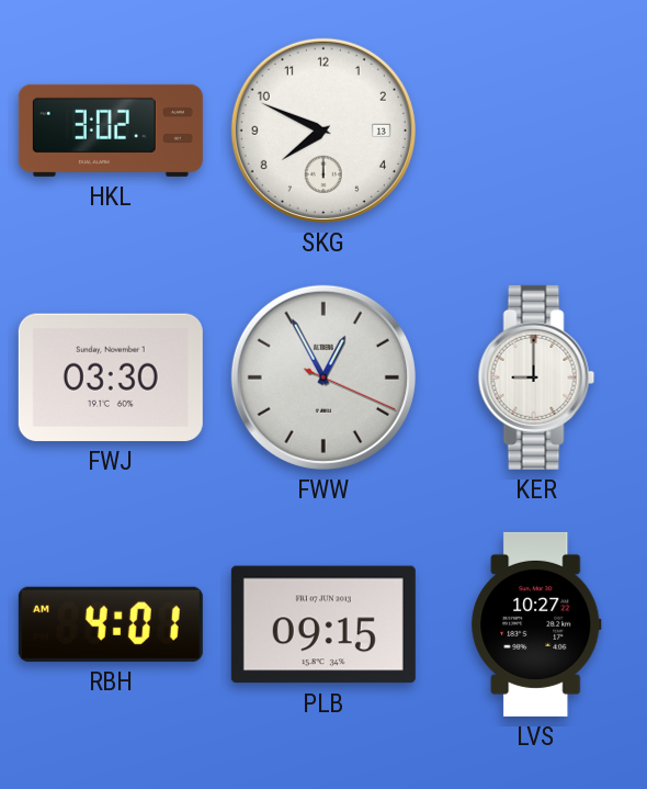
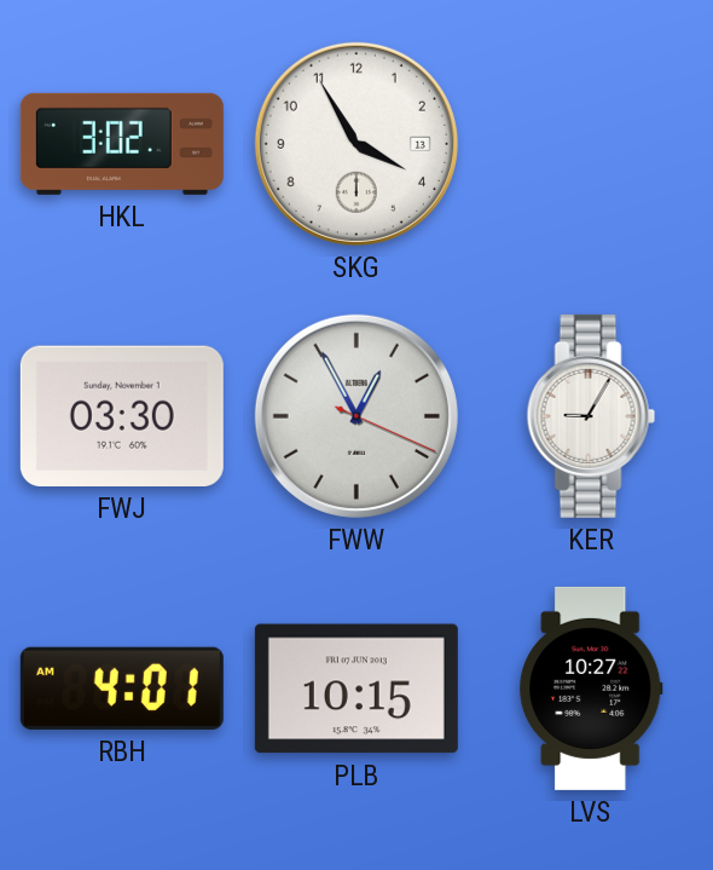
SKG: 7:49 -> 3:55 (356, 144)
KER: 9:00 -> 9:05 (591, 416)
PLB: 09:15 -> 10:15 (356, 688)
